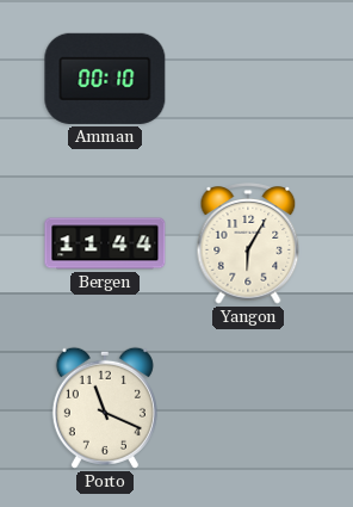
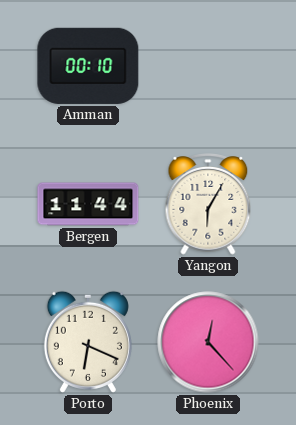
Porto: 11:19 -> 6:19 (88, 342)
Phoenix: none -> 12:23 (208, 342)
